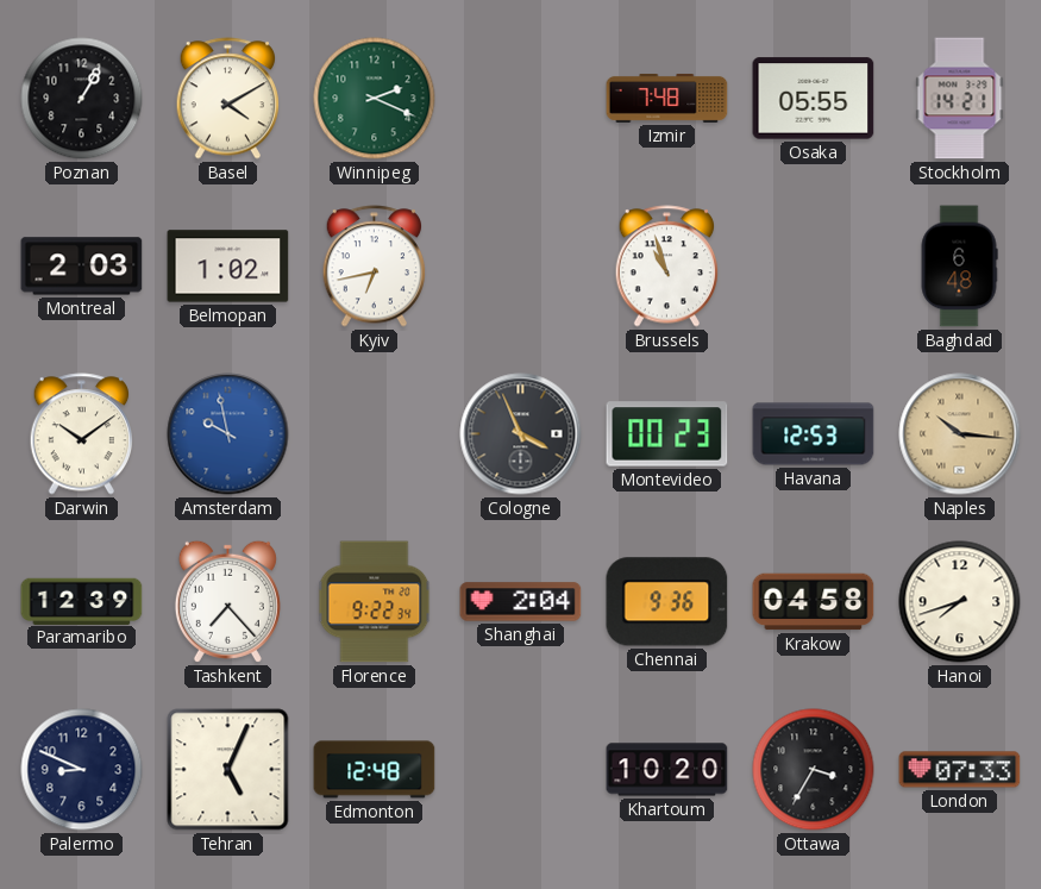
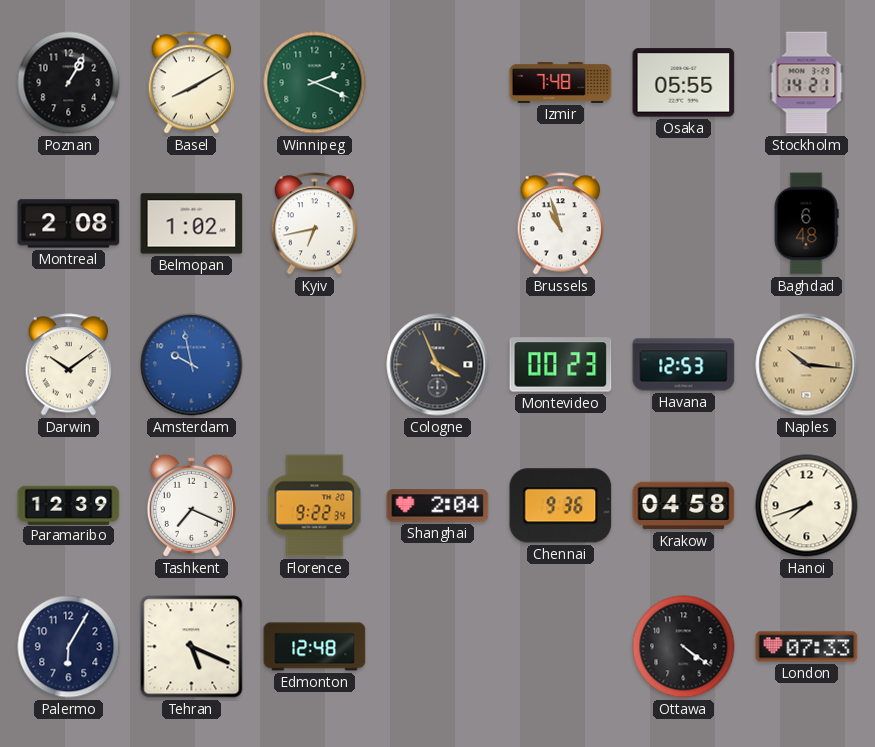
Basel: 4:10 -> 8:10 (192, 83)
Montreal: 2:03 -> 2:08 (69, 224)
Tashkent: 7:23 -> 7:19 (191, 505)
Palermo: 8:49 -> 6:05 (69, 647)
Tehran: 5:04 -> 5:19 (192, 647)
Khartoum: 10:20 -> none (667, 770)
Ottawa: 3:35 -> 4:21 (684, 647)
